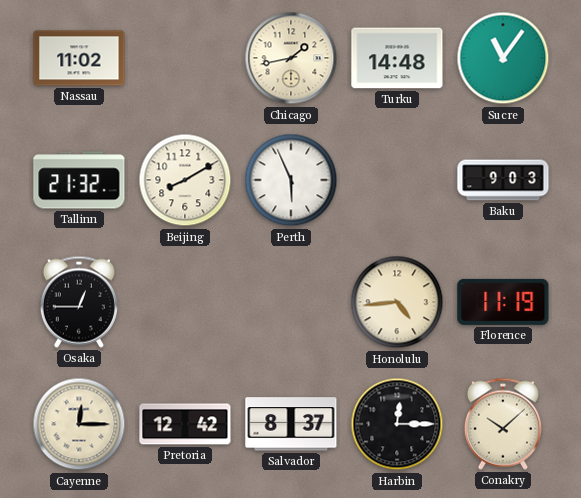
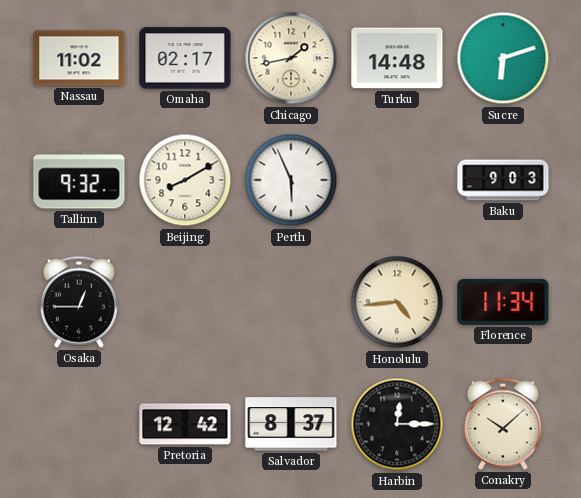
Omaha: none -> 02:17 (185, 58)
Sucre: 11:06 -> 6:12 (503, 58)
Tallinn: 21:32 -> 9:32 (79, 180)
Florence: 11:19 -> 11:34 (503, 302)
Cayenne: 12:15 -> none (79, 424)
